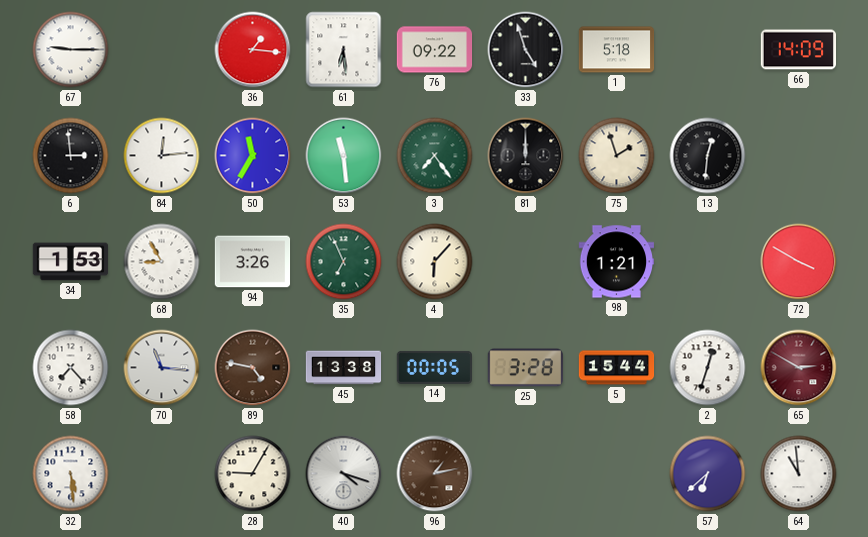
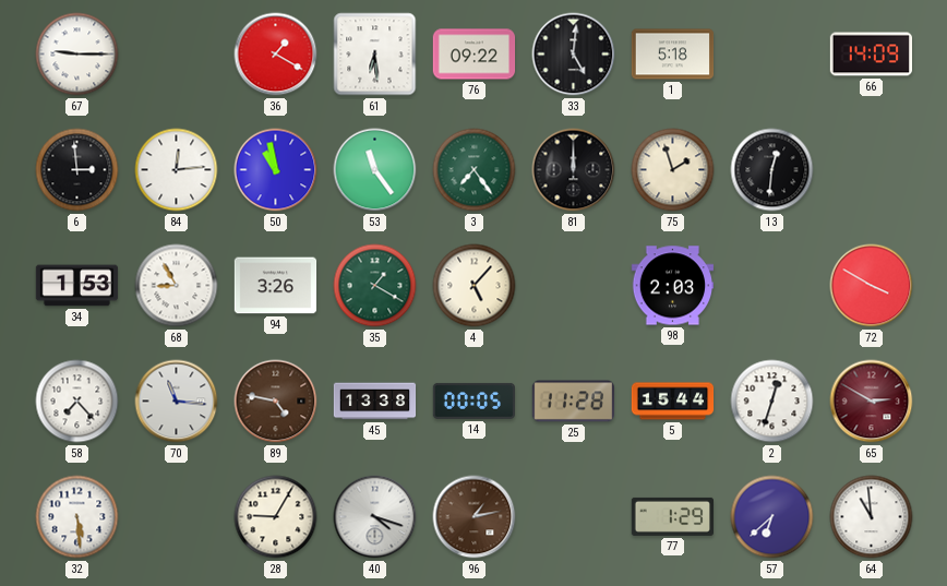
36: 1:16 -> 1:20 (276, 55)
33: 4:57 -> 5:01 (574, 55)
50: 11:35 -> 10:58 (276, 170)
53: 11:29 -> 11:24 (375, 170)
35: 6:56 -> 1:20 (375, 286)
4: 6:07 -> 5:07 (475, 286)
98: 1:21 -> 2:03 (672, 286)
25: 3:28 -> 11:28 (573, 402)
77: none -> 1:29 (672, 516)
